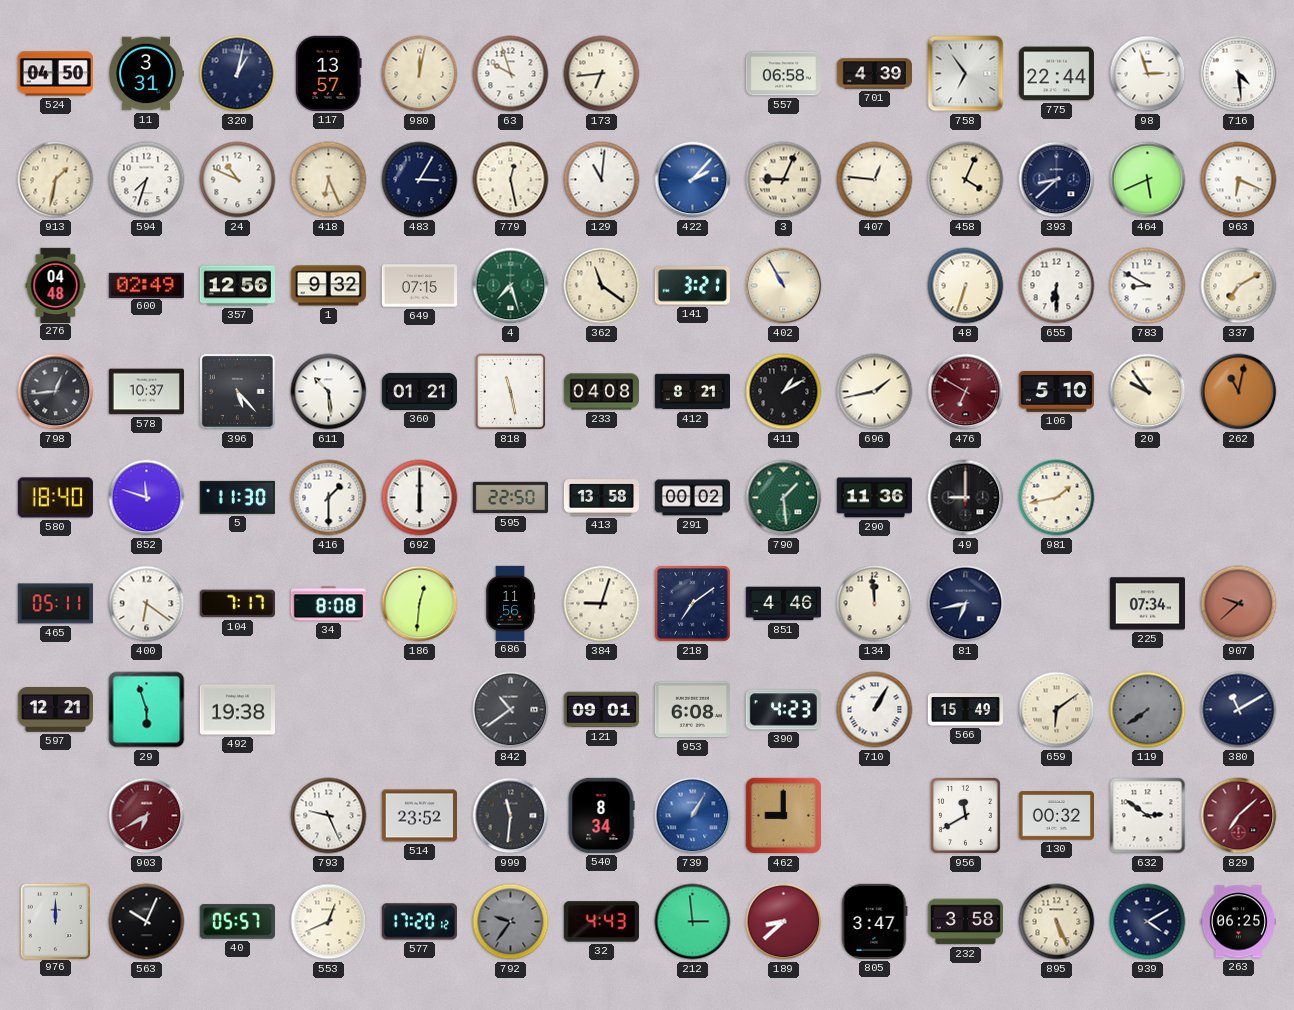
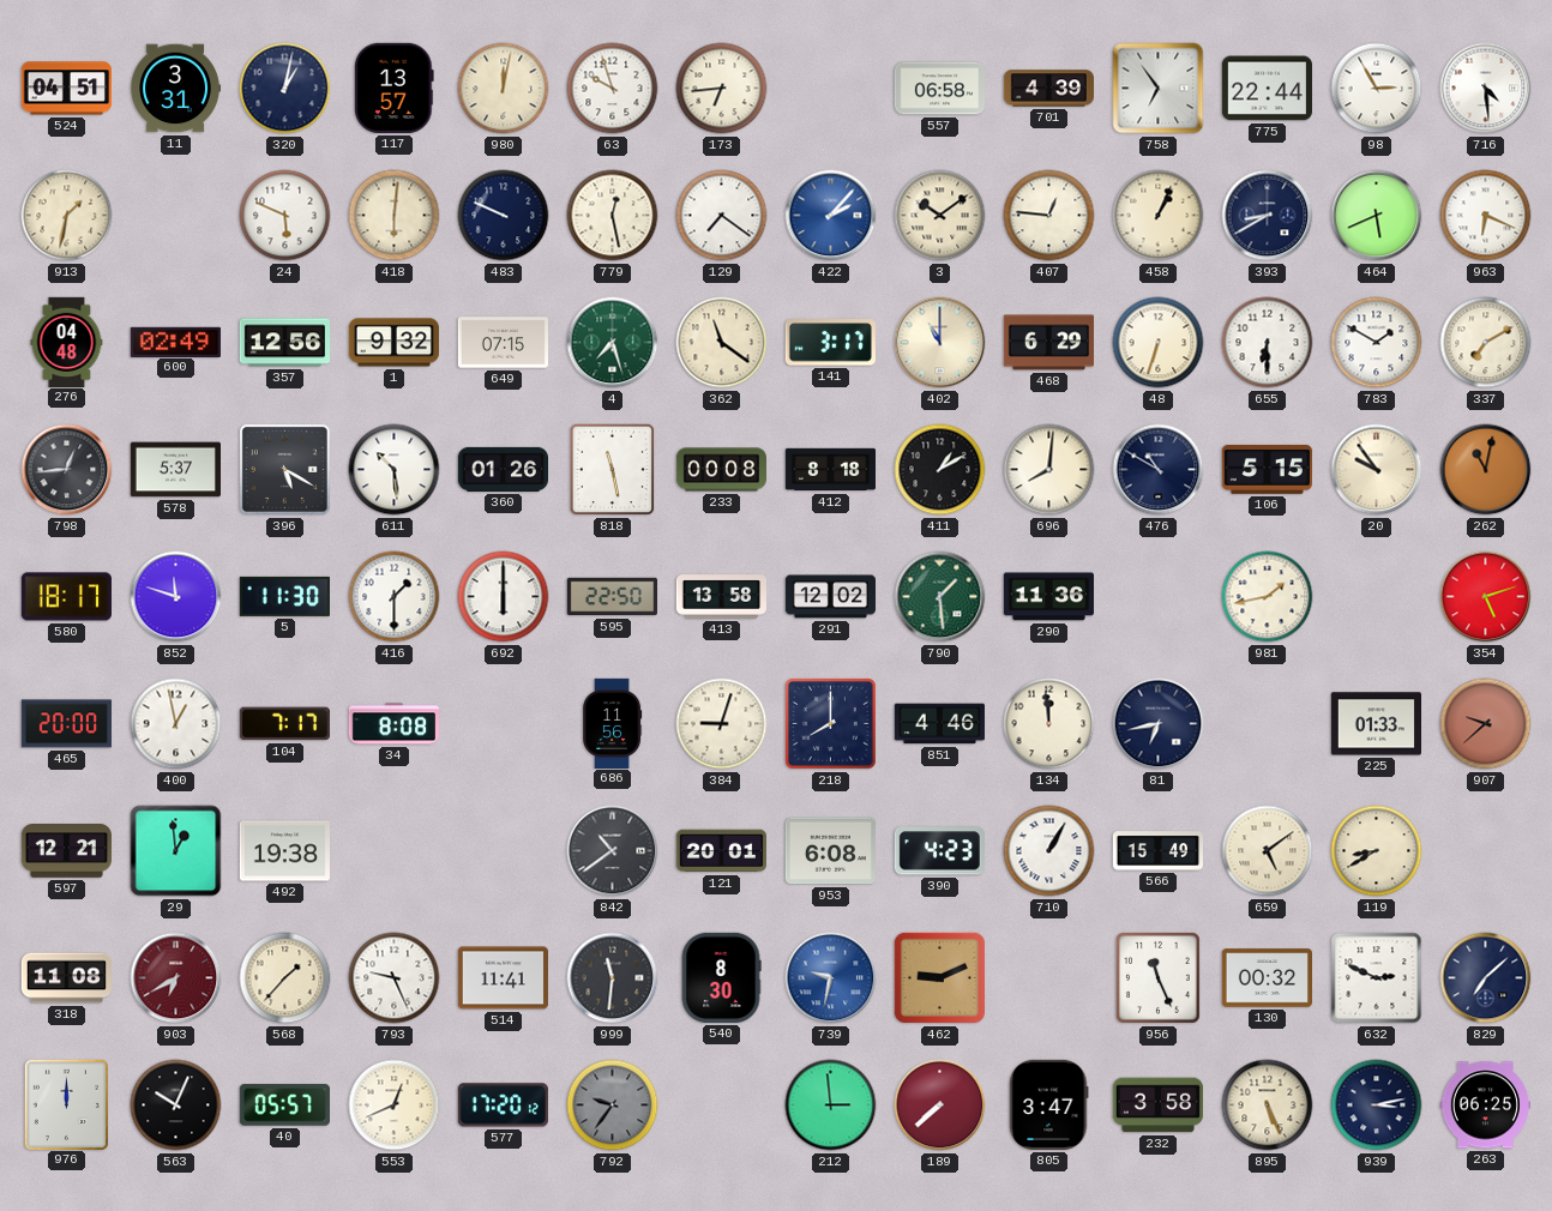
524: 04:50 -> 04:51 (66, 89)
98: 2:57 -> 2:55 (1377, 89)
594: 7:33 -> none (147, 180)
24: 10:49 -> 5:49 (285, 216)
418: 6:26 -> 6:01 (395, 216)
483: 3:05 -> 9:49 (504, 216)
129: 11:01 -> 7:21 (722, 216)
3: 9:04 -> 10:09 (940, 216)
458: 4:04 -> 1:04 (1159, 216)
393: 8:38 -> 8:40 (1268, 216)
141: 3:21 -> 3:17 (830, 343)
402: 10:55 -> 11:00 (940, 343)
468: none -> 6:29 (1048, 343)
783: 8:50 -> 1:50 (1377, 343)
578: 10:37 -> 5:37 (175, 470)
396: 5:23 -> 5:20 (284, 469)
360: 01:21 -> 01:26 (503, 469)
233: 04:08 -> 00:08 (721, 470)
412: 8:21 -> 8:18 (830, 470)
696: 1:43 -> 8:01 (1049, 470)
476: 6:50 -> 10:50 (1159, 470)
476 dial: burgundy -> navy (1159, 470)
106: 5:10 -> 5:15 (1267, 469)
580: 18:40 -> 18:17 (66, 597)
291: 00:02 -> 12:02 (830, 597)
49: 9:00 -> none (966, 498)
354: none -> 5:12 (1486, 597)
465: 05:11 -> 20:00 (66, 724)
400: 6:21 -> 12:58 (176, 724)
186: 12:31 -> none (420, 604)
218: 7:09 -> 8:00 (831, 724)
225: 07:34 -> 01:33 (1376, 724)
29: 5:57 -> 12:59 (176, 851)
121: 09:01 -> 20:01 (721, 851)
659: 6:09 -> 5:09 (1268, 851)
119: 7:39 -> 8:40 (1377, 851)
119 dial: grey -> cream (1377, 851)
380: 11:10 -> none (1239, 710)
318: none -> 11:08 (66, 978)
568: none -> 1:37 (285, 978)
514: 23:52 -> 11:41 (503, 978)
540: 8:34 -> 8:30 (721, 977)
739: 1:05 -> 9:32 (831, 978)
462: 9:00 -> 9:11 (939, 977)
956: 11:40 -> 11:26 (1157, 977)
632: 2:51 -> 2:49 (1377, 978)
829 dial: burgundy -> navy (1486, 978)
32: 4:43 -> none (601, 922)
189: 8:38 -> 7:38 (940, 1105)
939: 4:10 -> 3:13 (1377, 1105)
